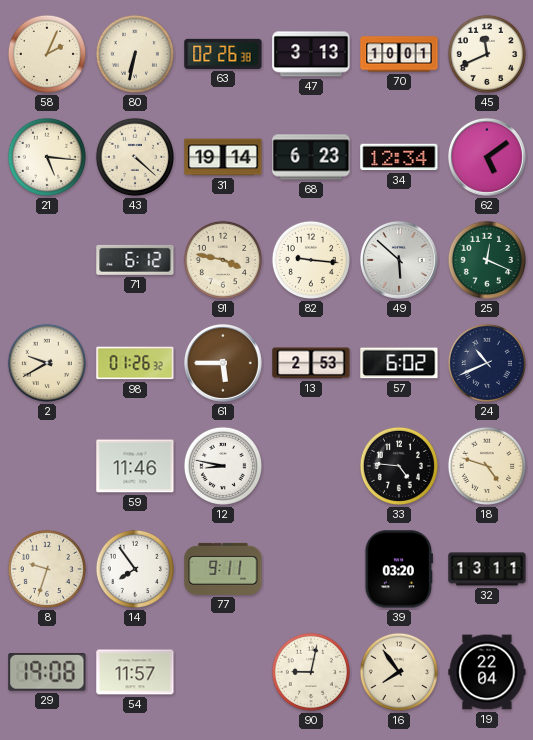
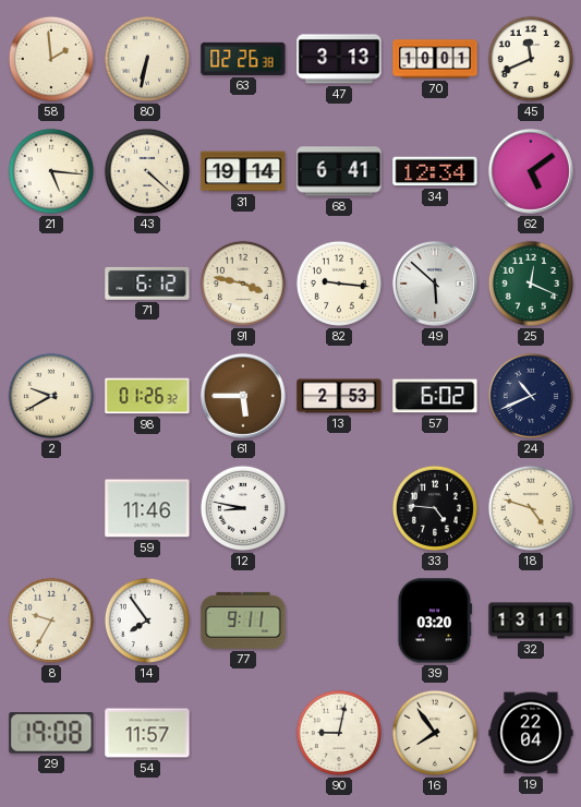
58: 2:04 -> 1:59 (51, 59)
68: 6:23 -> 6:41 (339, 171)
8: 9:33 -> 9:35 (51, 621)
